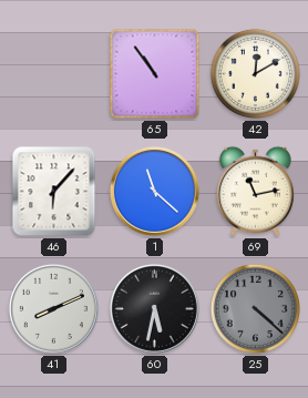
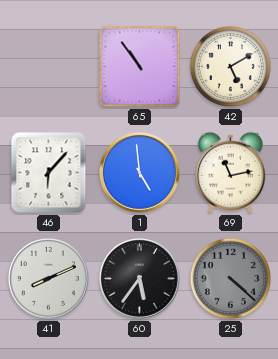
42: 12:10 -> 5:10 (230, 66)
1: 11:22 -> 4:59 (139, 172)
60: 5:32 -> 5:36 (139, 278)
